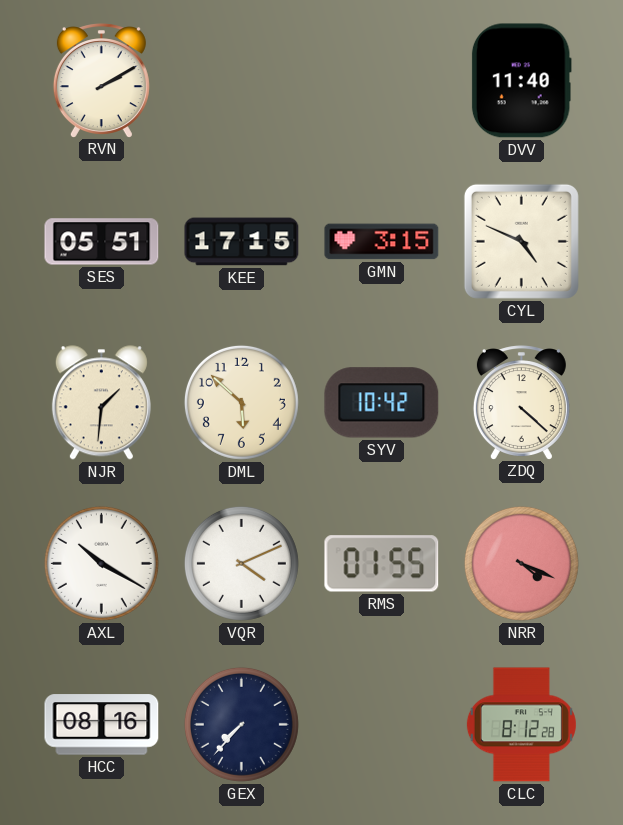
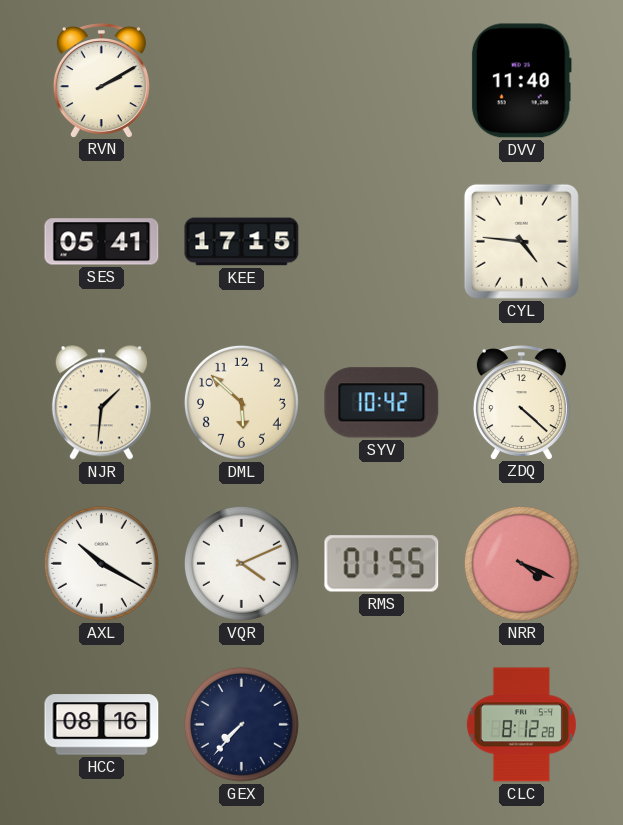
SES: 05:51 -> 05:41 (102, 242)
GMN: 3:15 -> none (382, 242)
CYL: 4:49 -> 4:46 (521, 241)
